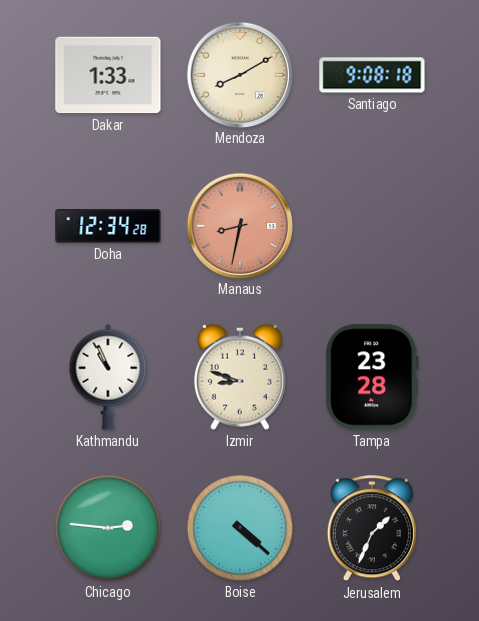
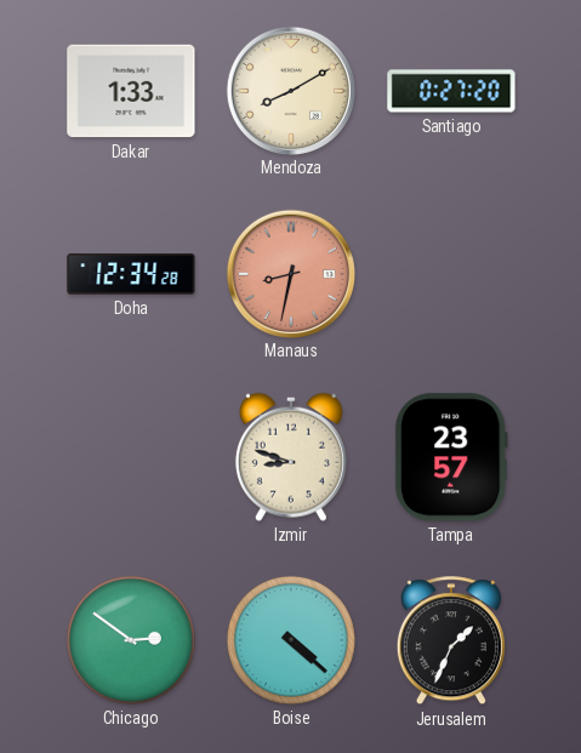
Santiago: 9:08 -> 0:27 (451, 91)
Kathmandu: 10:56 -> none (108, 377)
Tampa: 23:28 -> 23:57 (451, 457)
Chicago: 2:46 -> 2:51 (131, 640)
